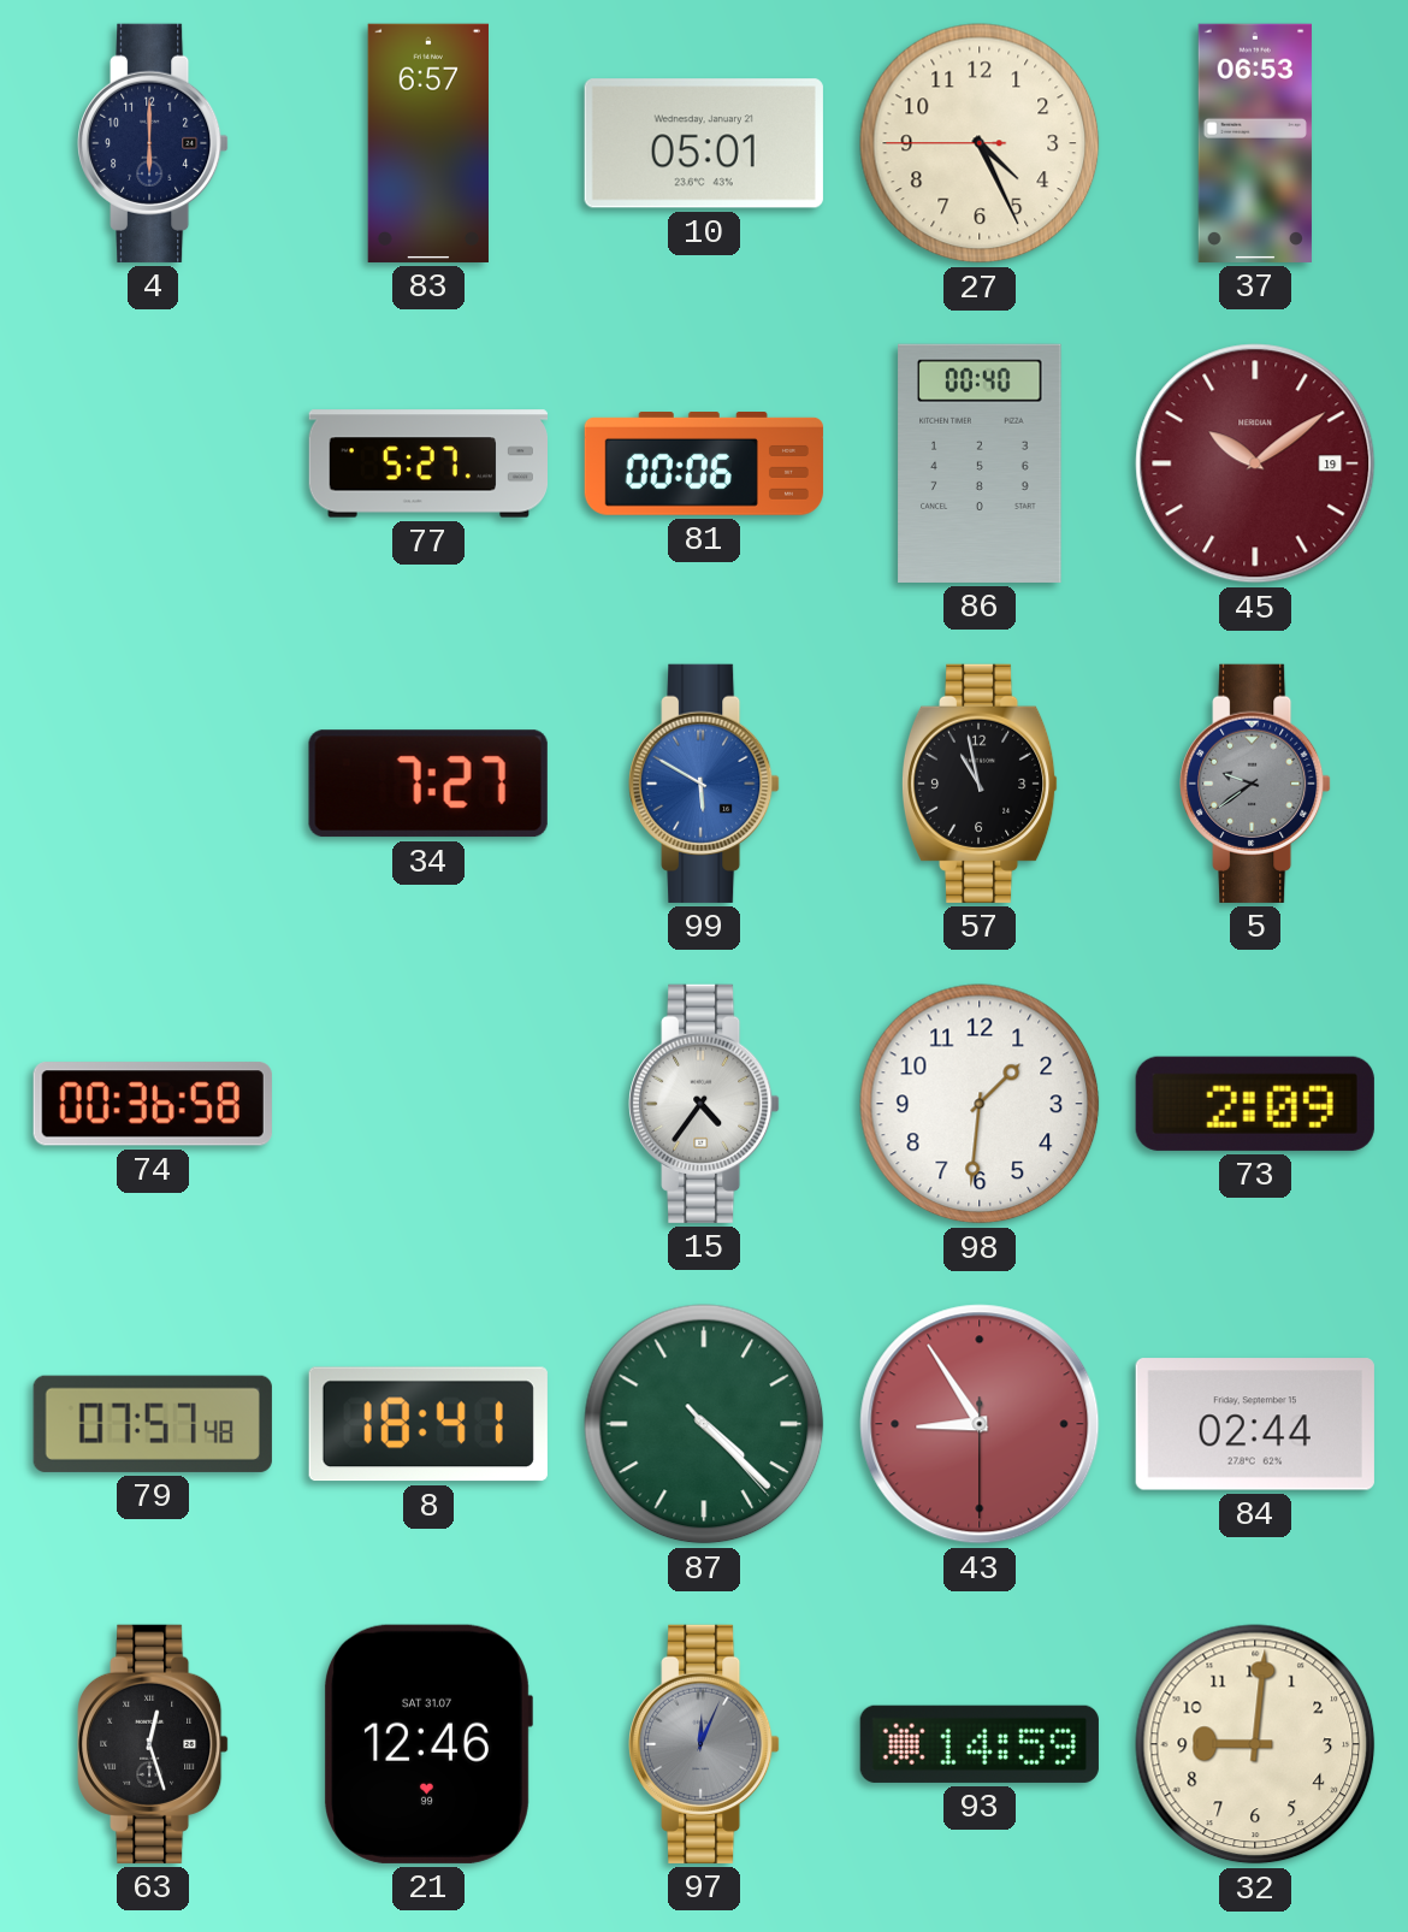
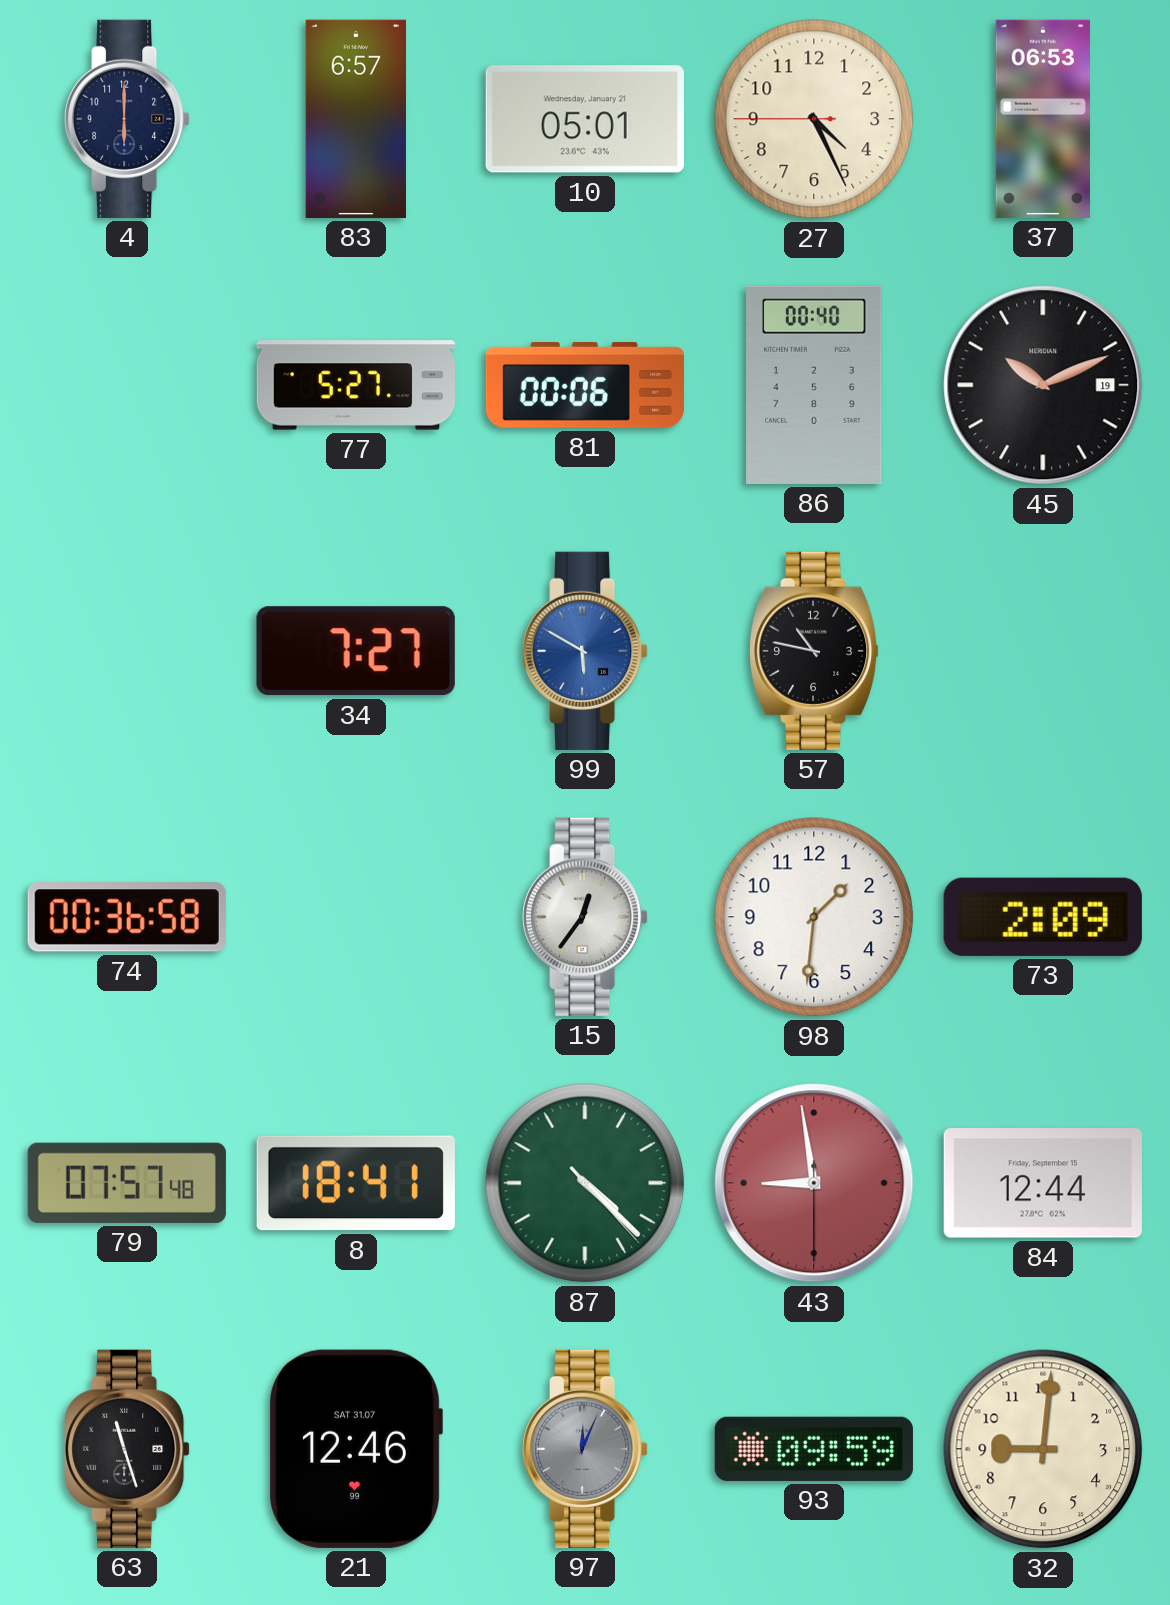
45: 10:09 -> 10:11 (1043, 385)
45 dial: burgundy -> black (1043, 385)
57: 10:58 -> 10:47 (814, 651)
5: 9:39 -> none (1255, 784)
15: 4:36 -> 12:36 (585, 917)
43: 8:54 -> 8:58 (814, 1183)
84: 02:44 -> 12:44 (1043, 1183)
63: 12:27 -> 11:27 (127, 1449)
93: 14:59 -> 09:59 (814, 1449)
